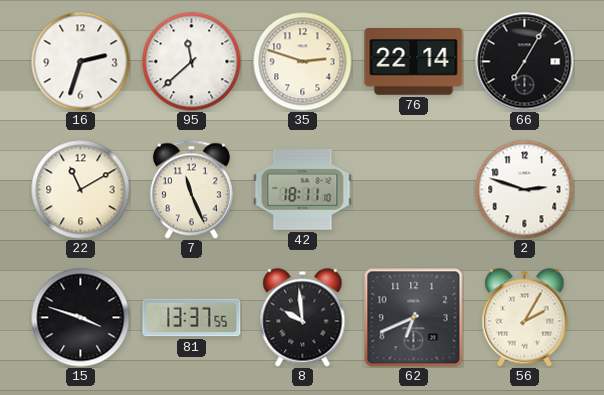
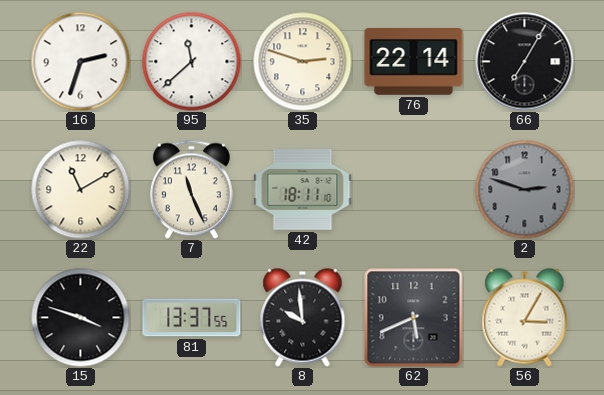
2 dial: white -> grey (525, 190)
62: 6:41 -> 5:41 (414, 318)
56: 2:05 -> 3:05 (525, 318)
